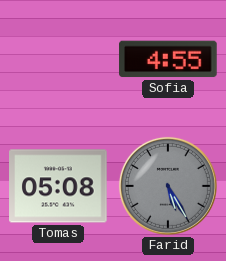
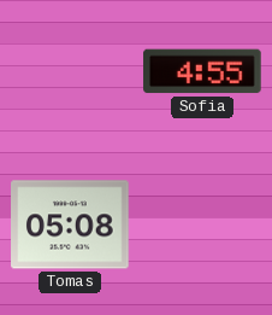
Farid: 5:25 -> none (168, 186)
